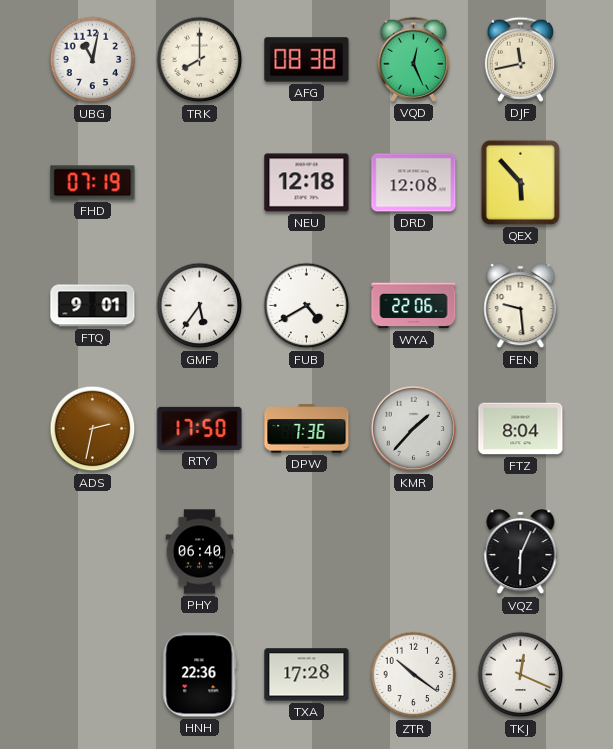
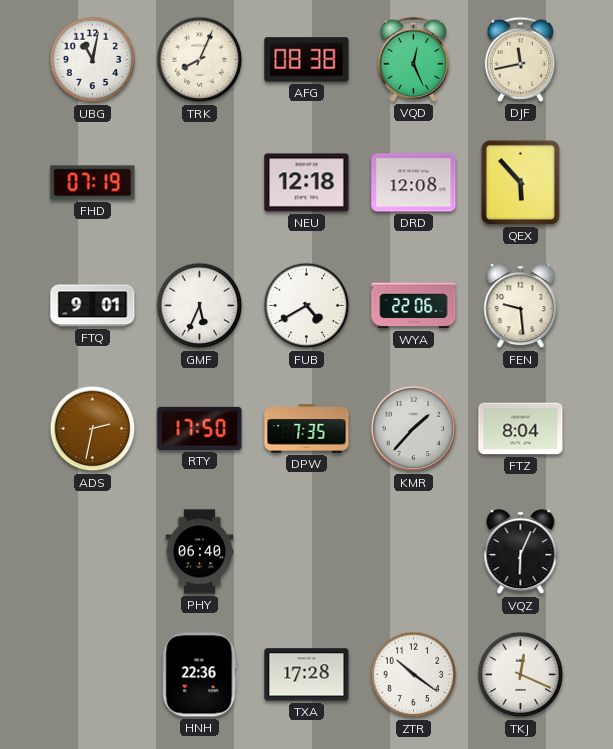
TRK: 8:00 -> 8:04 (200, 60)
GMF: 5:36 -> 5:34 (200, 306)
DPW: 7:36 -> 7:35 (307, 429)
